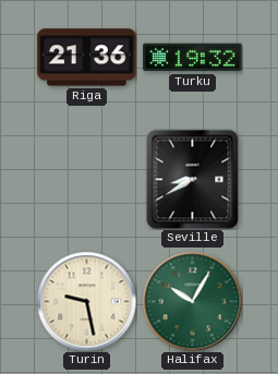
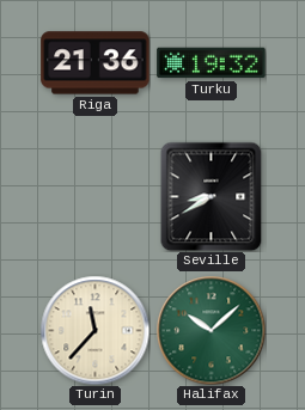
Turin: 9:28 -> 11:37 (94, 330)
Halifax: 10:05 -> 10:08 (211, 330)
